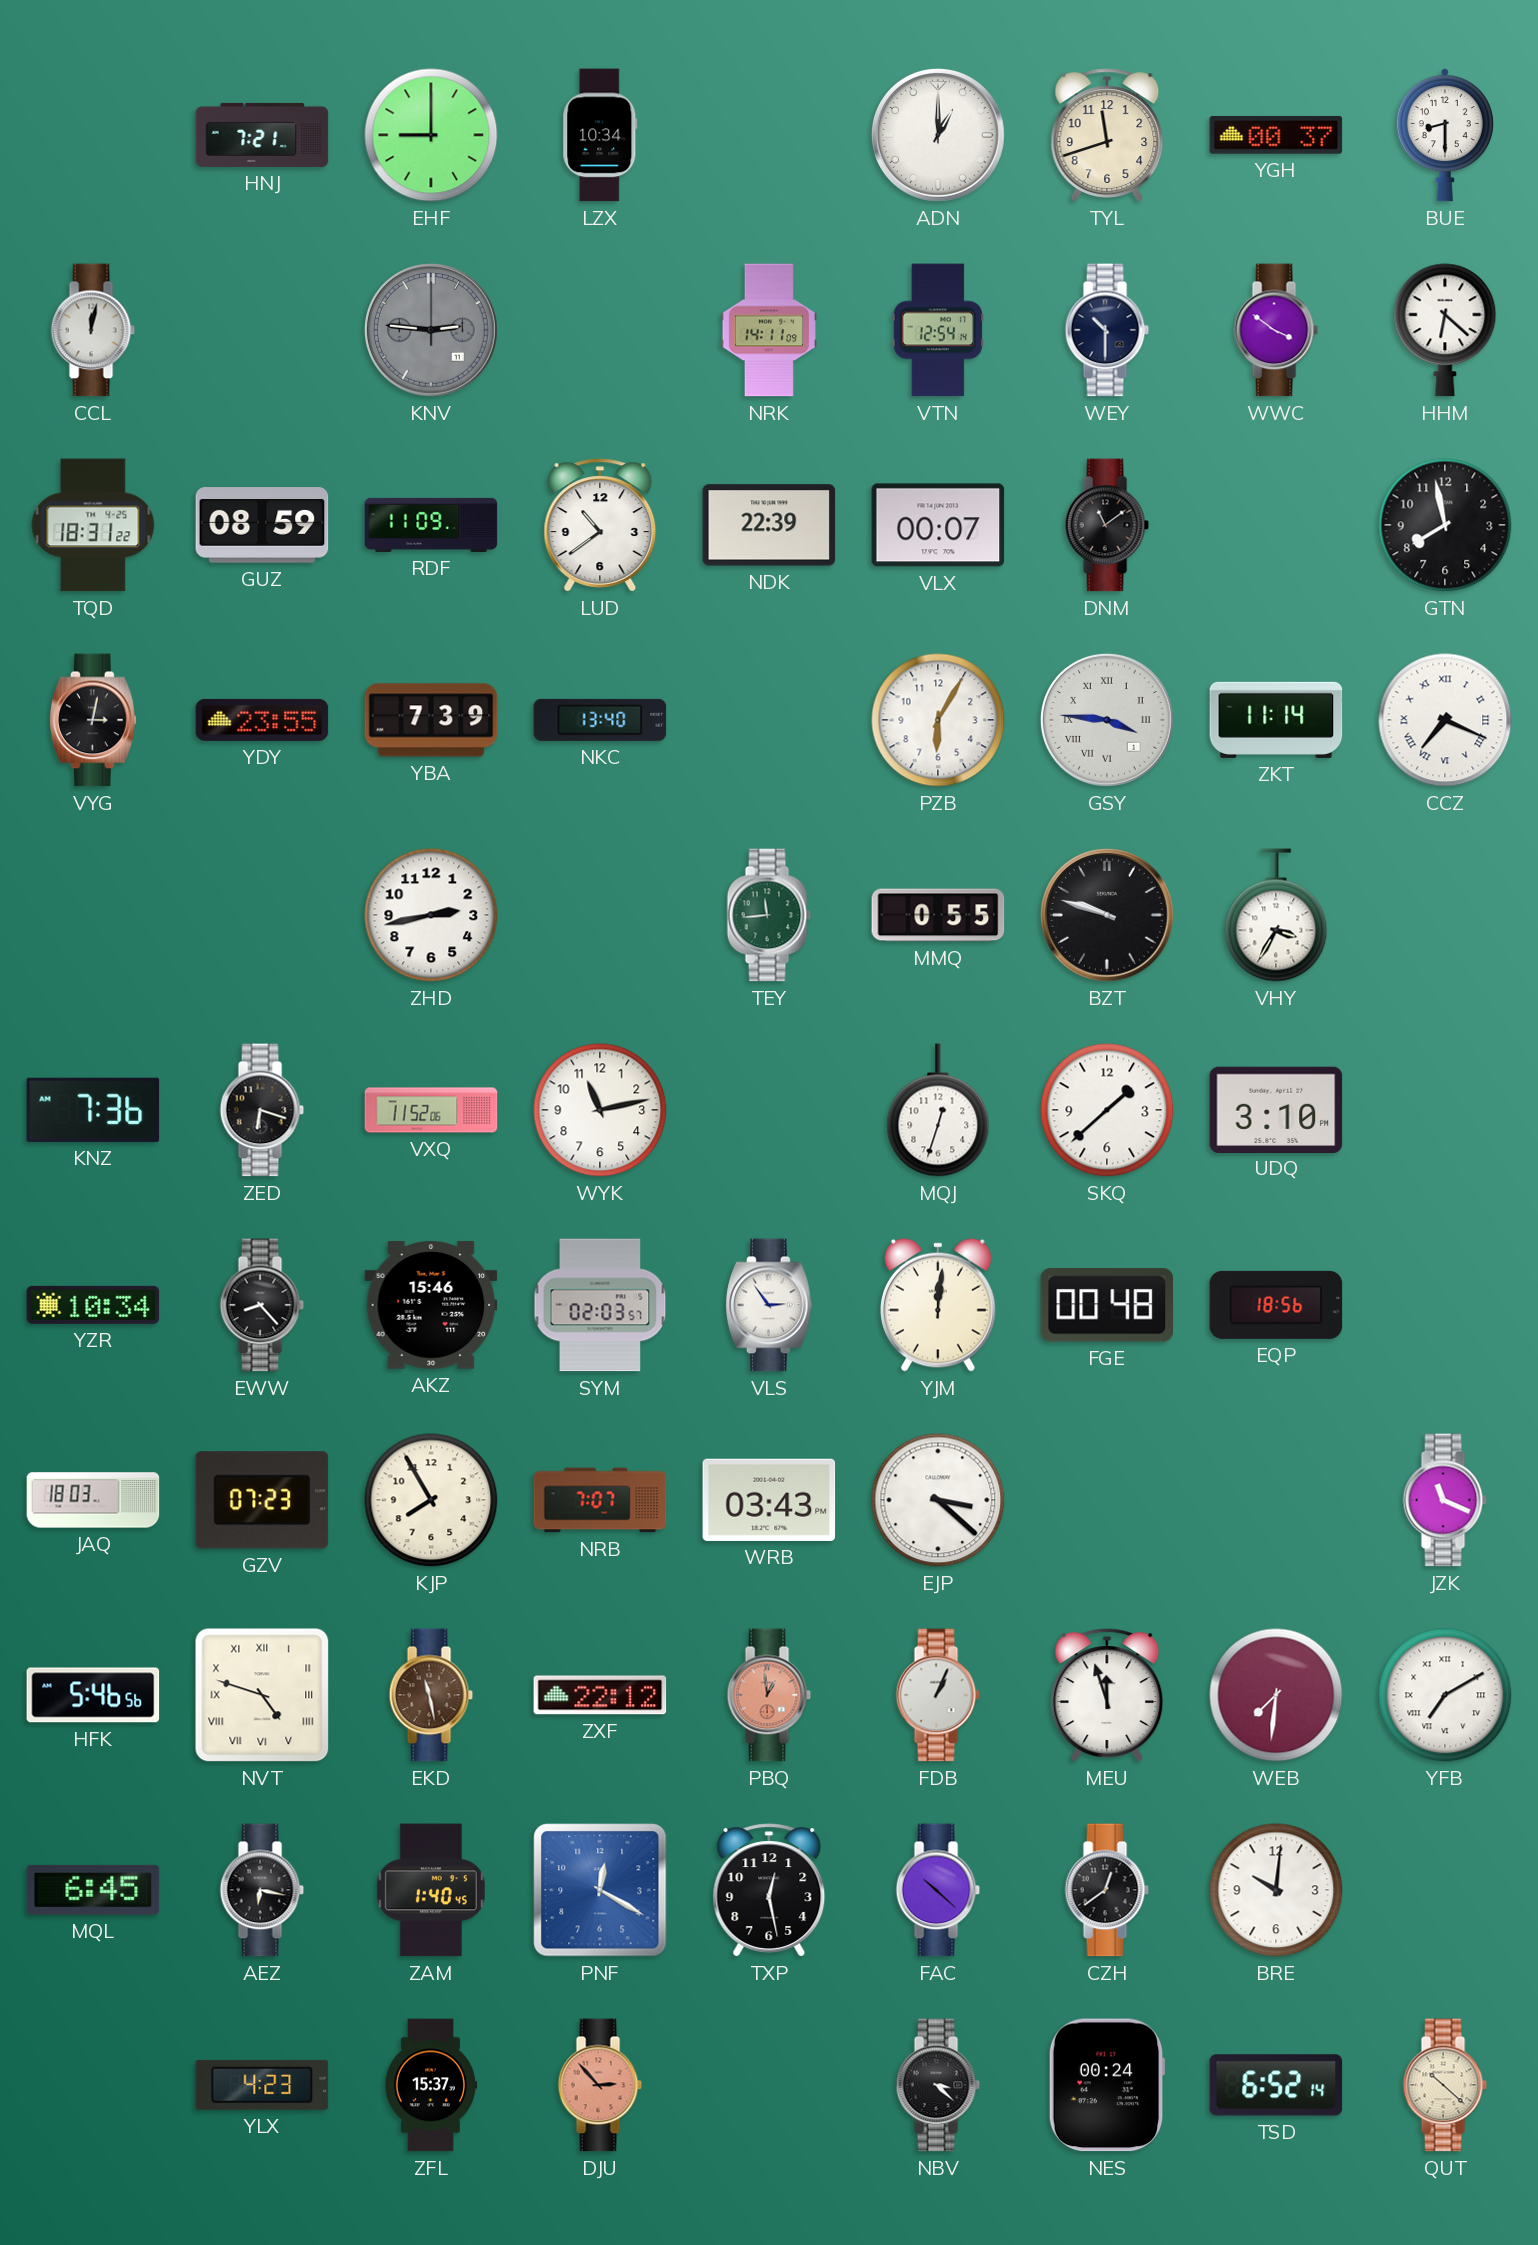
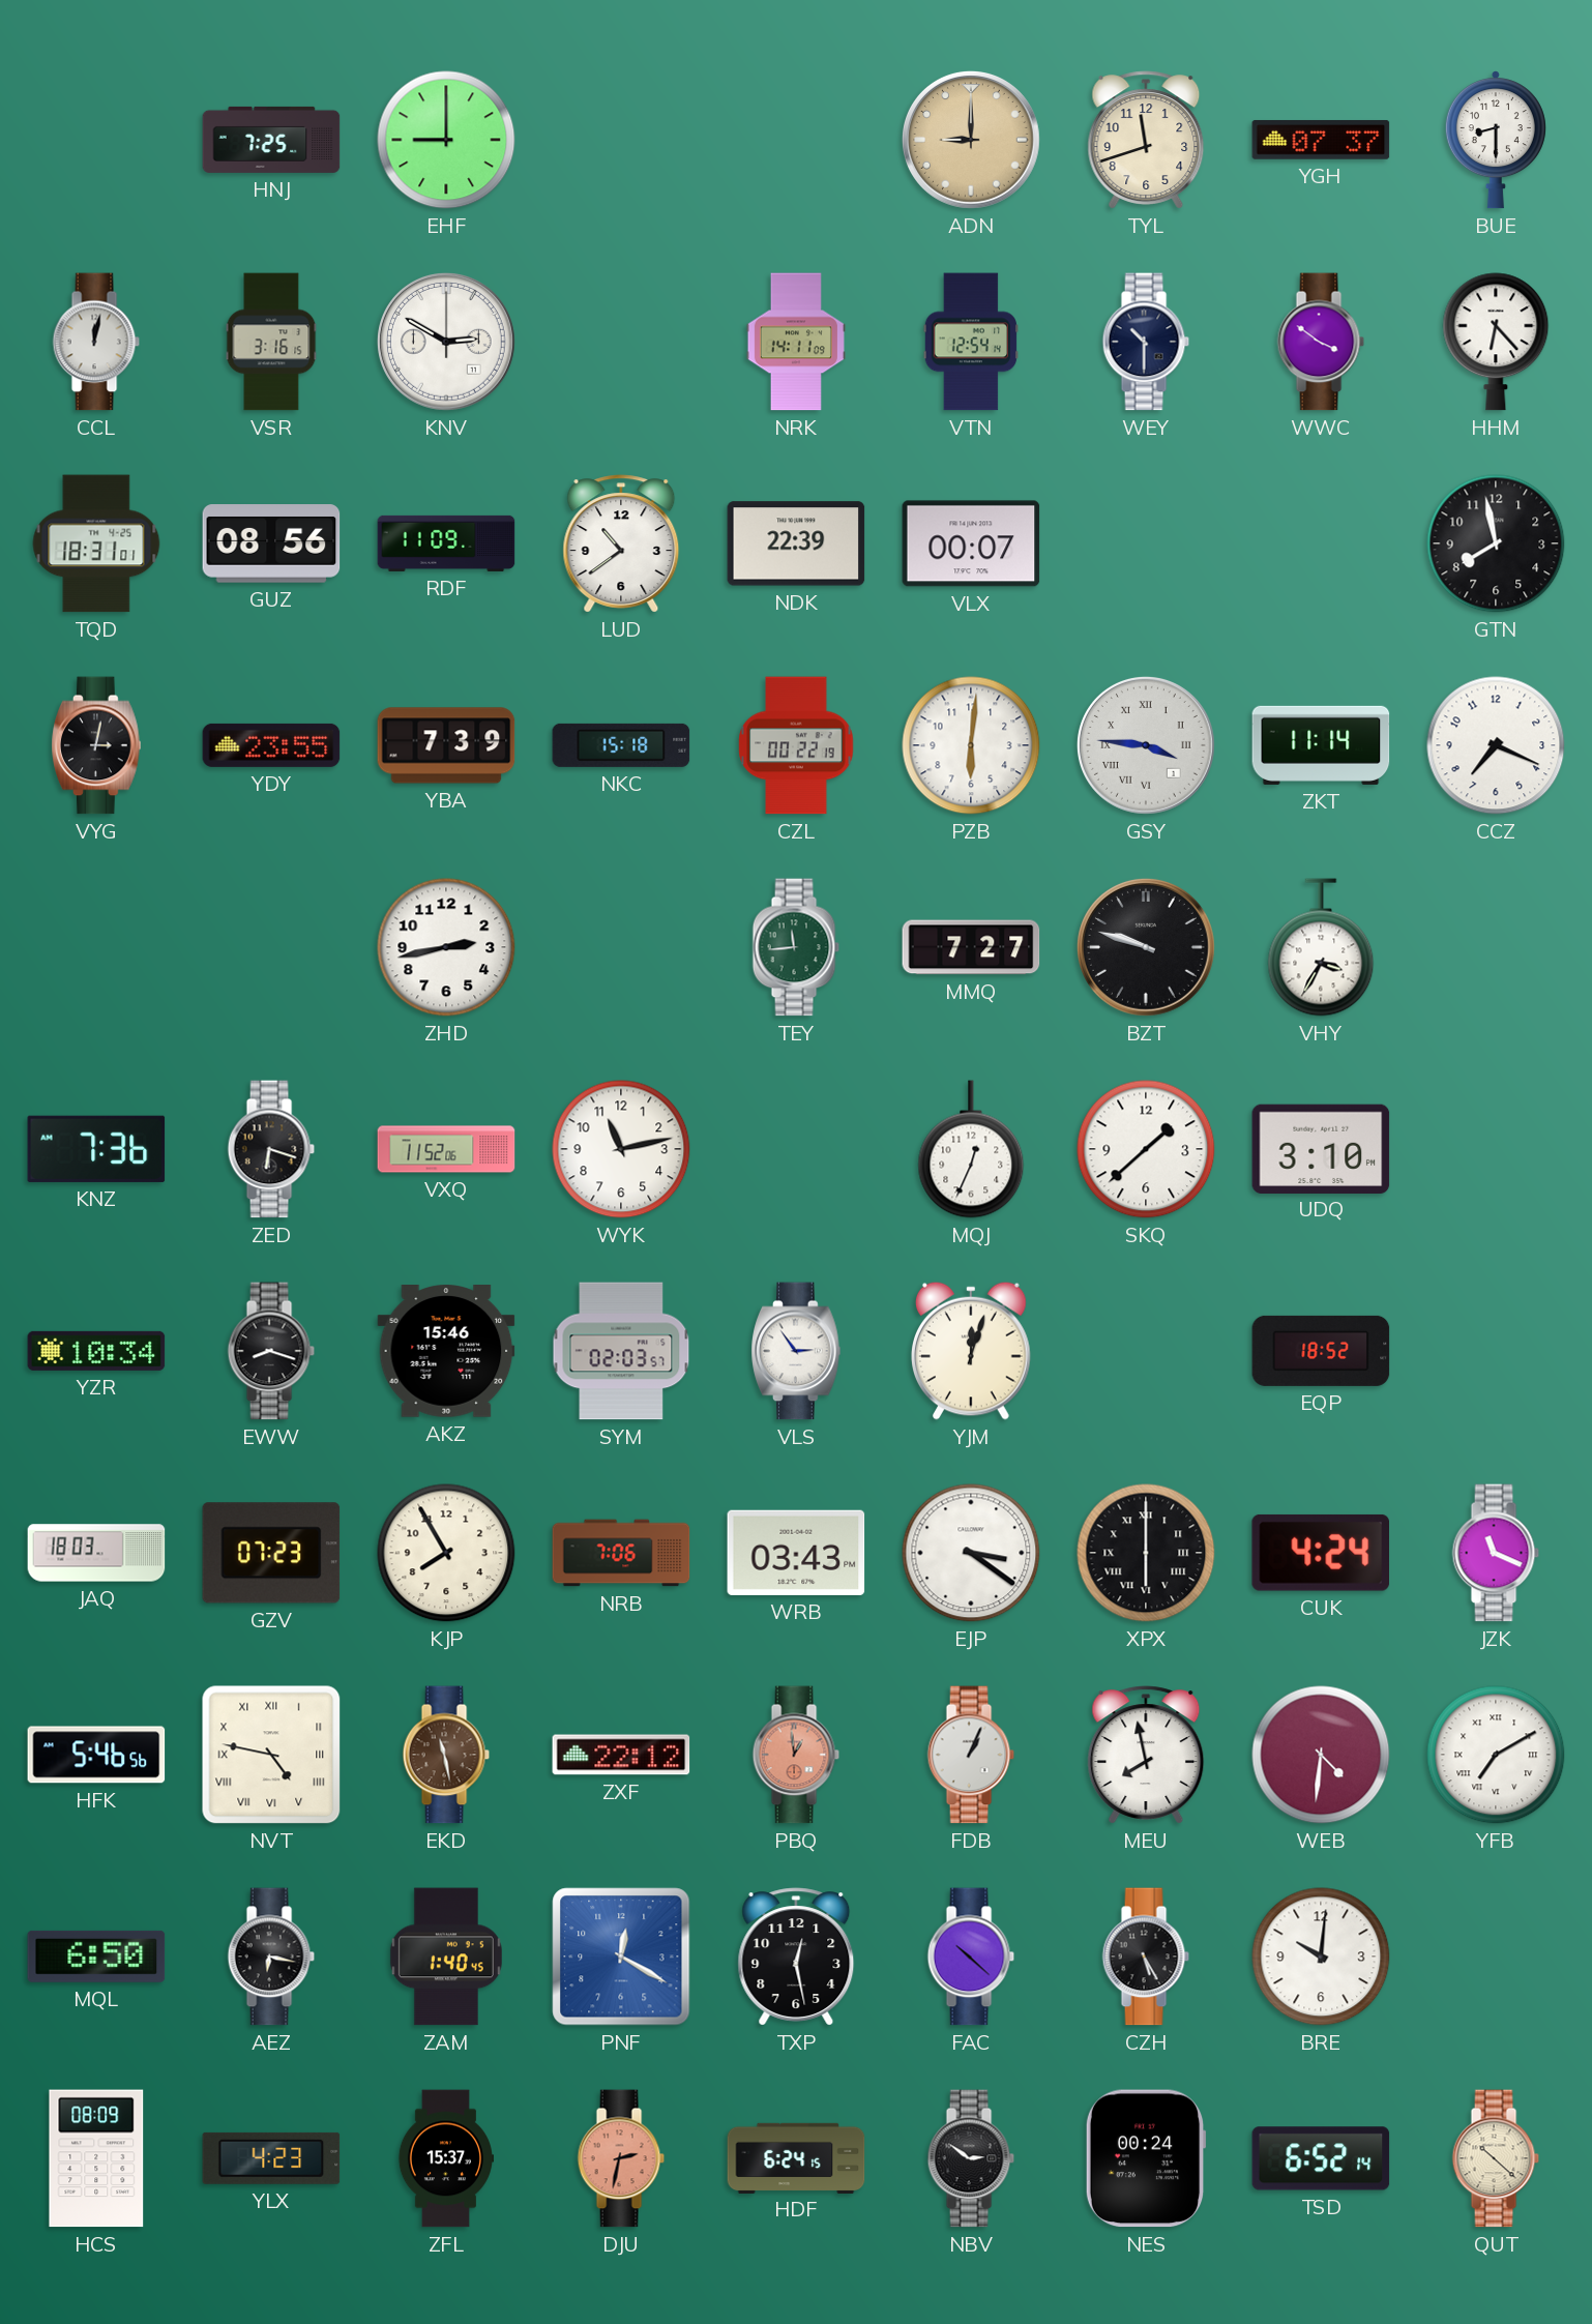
HNJ: 7:21 -> 7:25 (271, 140)
LZX: 10:34 -> none (600, 135)
ADN: 1:00 -> 9:00 (971, 140)
ADN dial: white -> champagne (971, 140)
YGH: 00:37 -> 07:37 (1321, 140)
VSR: none -> 3:16 (271, 342)
KNV: 2:46 -> 2:50 (446, 342)
KNV dial: grey -> white (446, 342)
HHM: 6:22 -> 6:23 (1496, 342)
TQD: 18:31:22 -> 18:31:01 (96, 543)
GUZ: 08:59 -> 08:56 (271, 543)
DNM: 11:09 -> none (1107, 525)
NKC: 13:40 -> 15:18 (621, 745)
CZL: none -> 00:22 (796, 745)
PZB: 6:05 -> 6:01 (971, 745)
CCZ numerals: Roman -> Arabic (1496, 745)
MMQ: 0:55 -> 7:27 (971, 947)
MQJ: 12:33 -> 12:34 (971, 1149)
EWW: 8:23 -> 8:18 (271, 1351)
YJM: 12:01 -> 12:03 (972, 1351)
FGE: 00:48 -> none (1107, 1305)
EQP: 18:56 -> 18:52 (1321, 1351)
NRB: 7:07 -> 7:06 (621, 1553)
EJP: 3:22 -> 3:21 (971, 1553)
XPX: none -> 6:00 (1146, 1553)
CUK: none -> 4:24 (1320, 1553)
NVT: 4:48 -> 4:47 (271, 1755)
MEU: 11:57 -> 7:58 (1146, 1755)
WEB: 7:31 -> 4:31 (1321, 1755)
MQL: 6:45 -> 6:50 (96, 1957)
CZH: 12:39 -> 5:25 (1146, 1957)
HCS: none -> 08:09 (96, 2158)
DJU: 2:53 -> 2:32 (621, 2158)
HDF: none -> 6:24 (796, 2157)
NBV: 3:22 -> 2:51 (971, 2158)
